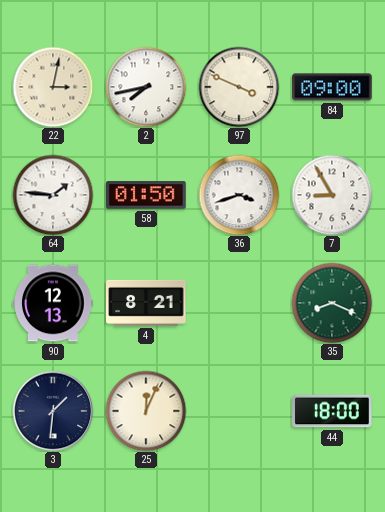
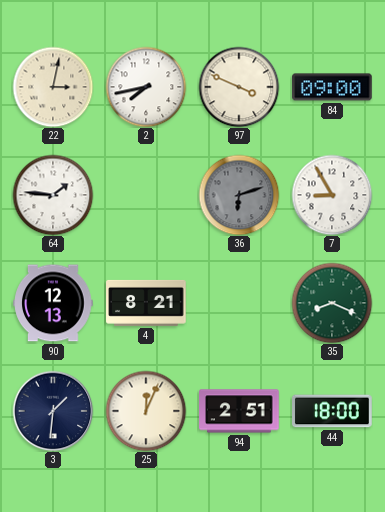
58: 01:50 -> none (147, 195)
36: 3:42 -> 6:12 (239, 195)
36 dial: white -> grey (239, 195)
94: none -> 2:51 (239, 411)
